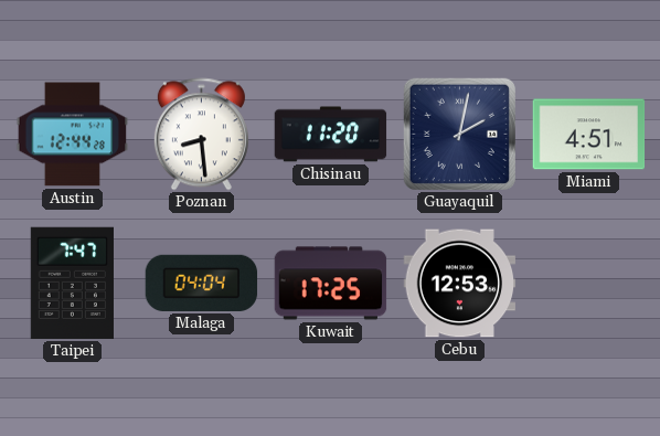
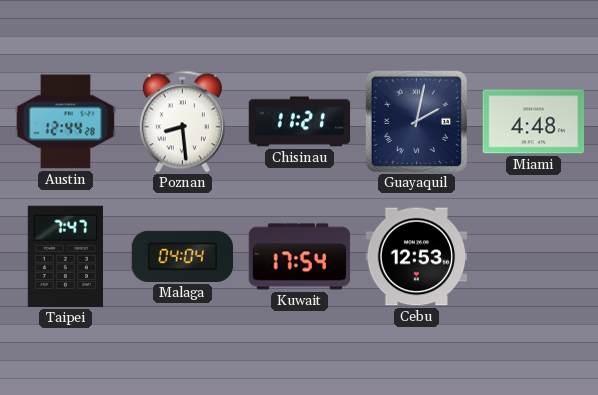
Chisinau: 11:20 -> 11:21 (300, 122)
Miami: 4:51 -> 4:48 (534, 122)
Kuwait: 17:25 -> 17:54 (300, 257)
